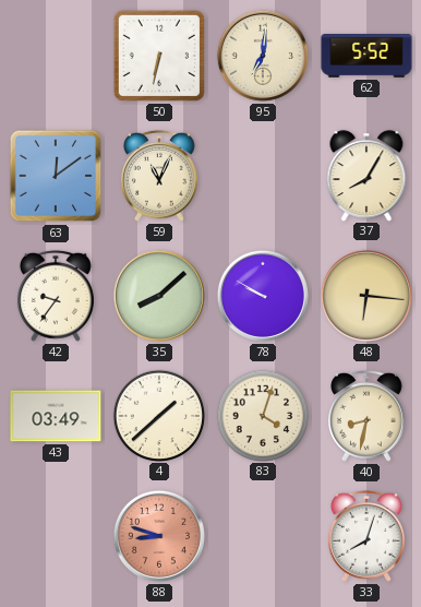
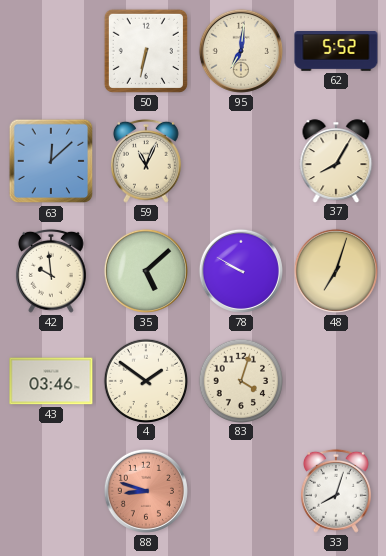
63: 12:09 -> 12:08 (51, 161)
42: 9:36 -> 9:59 (51, 271)
35: 8:08 -> 5:08 (146, 271)
48: 6:16 -> 7:03 (336, 271)
43: 03:49 -> 03:46 (51, 381)
4: 1:38 -> 1:51 (145, 380)
40: 8:32 -> none (366, 416)
